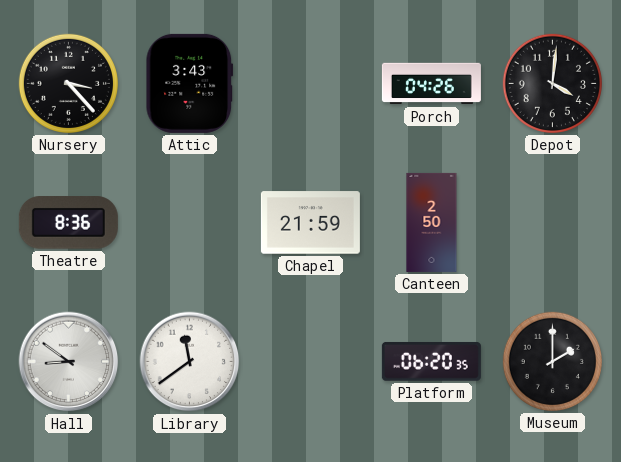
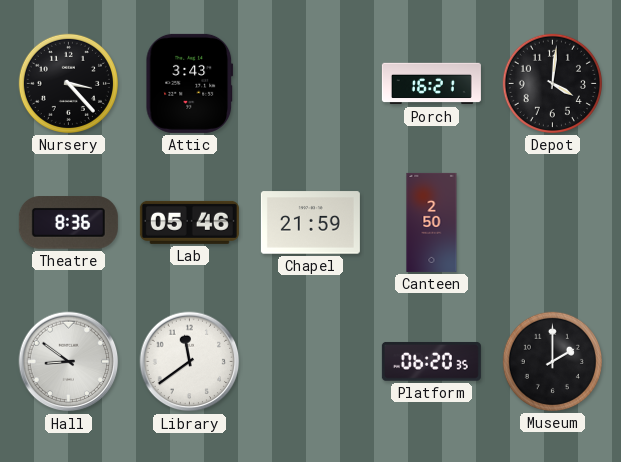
Porch: 04:26 -> 16:21 (431, 84)
Lab: none -> 05:46 (189, 222)
